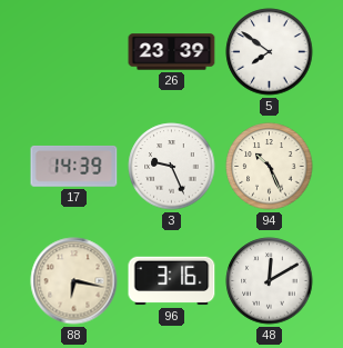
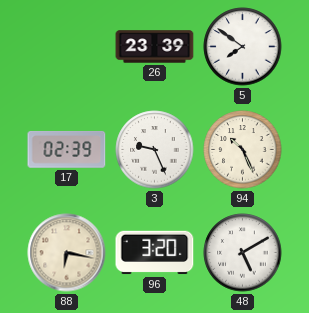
17: 14:39 -> 02:39 (67, 149)
96: 3:16 -> 3:20 (155, 253)
48: 12:10 -> 5:10 (243, 253)
